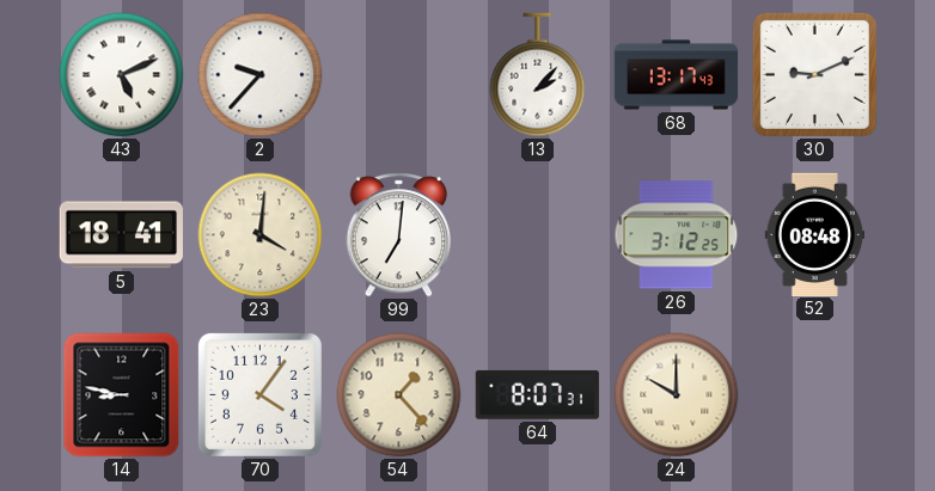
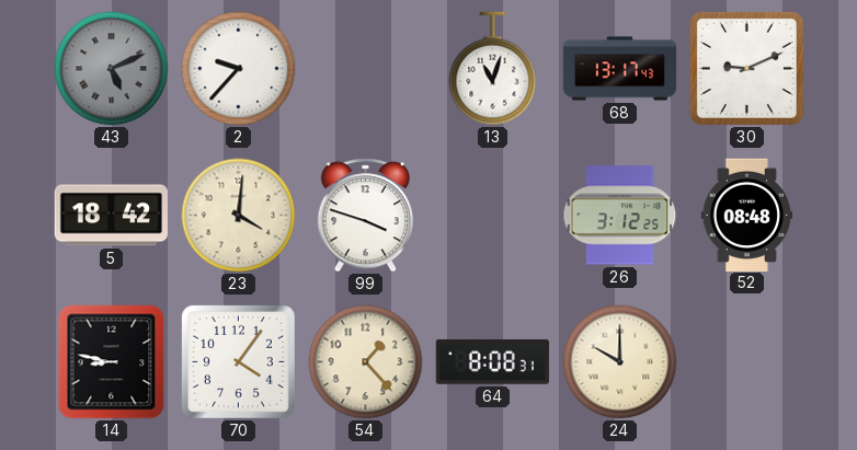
43 dial: white -> grey (112, 69)
13: 2:07 -> 11:03 (493, 69)
5: 18:41 -> 18:42 (111, 216)
99: 7:01 -> 3:48 (366, 216)
64: 8:07 -> 8:08 (492, 361)
